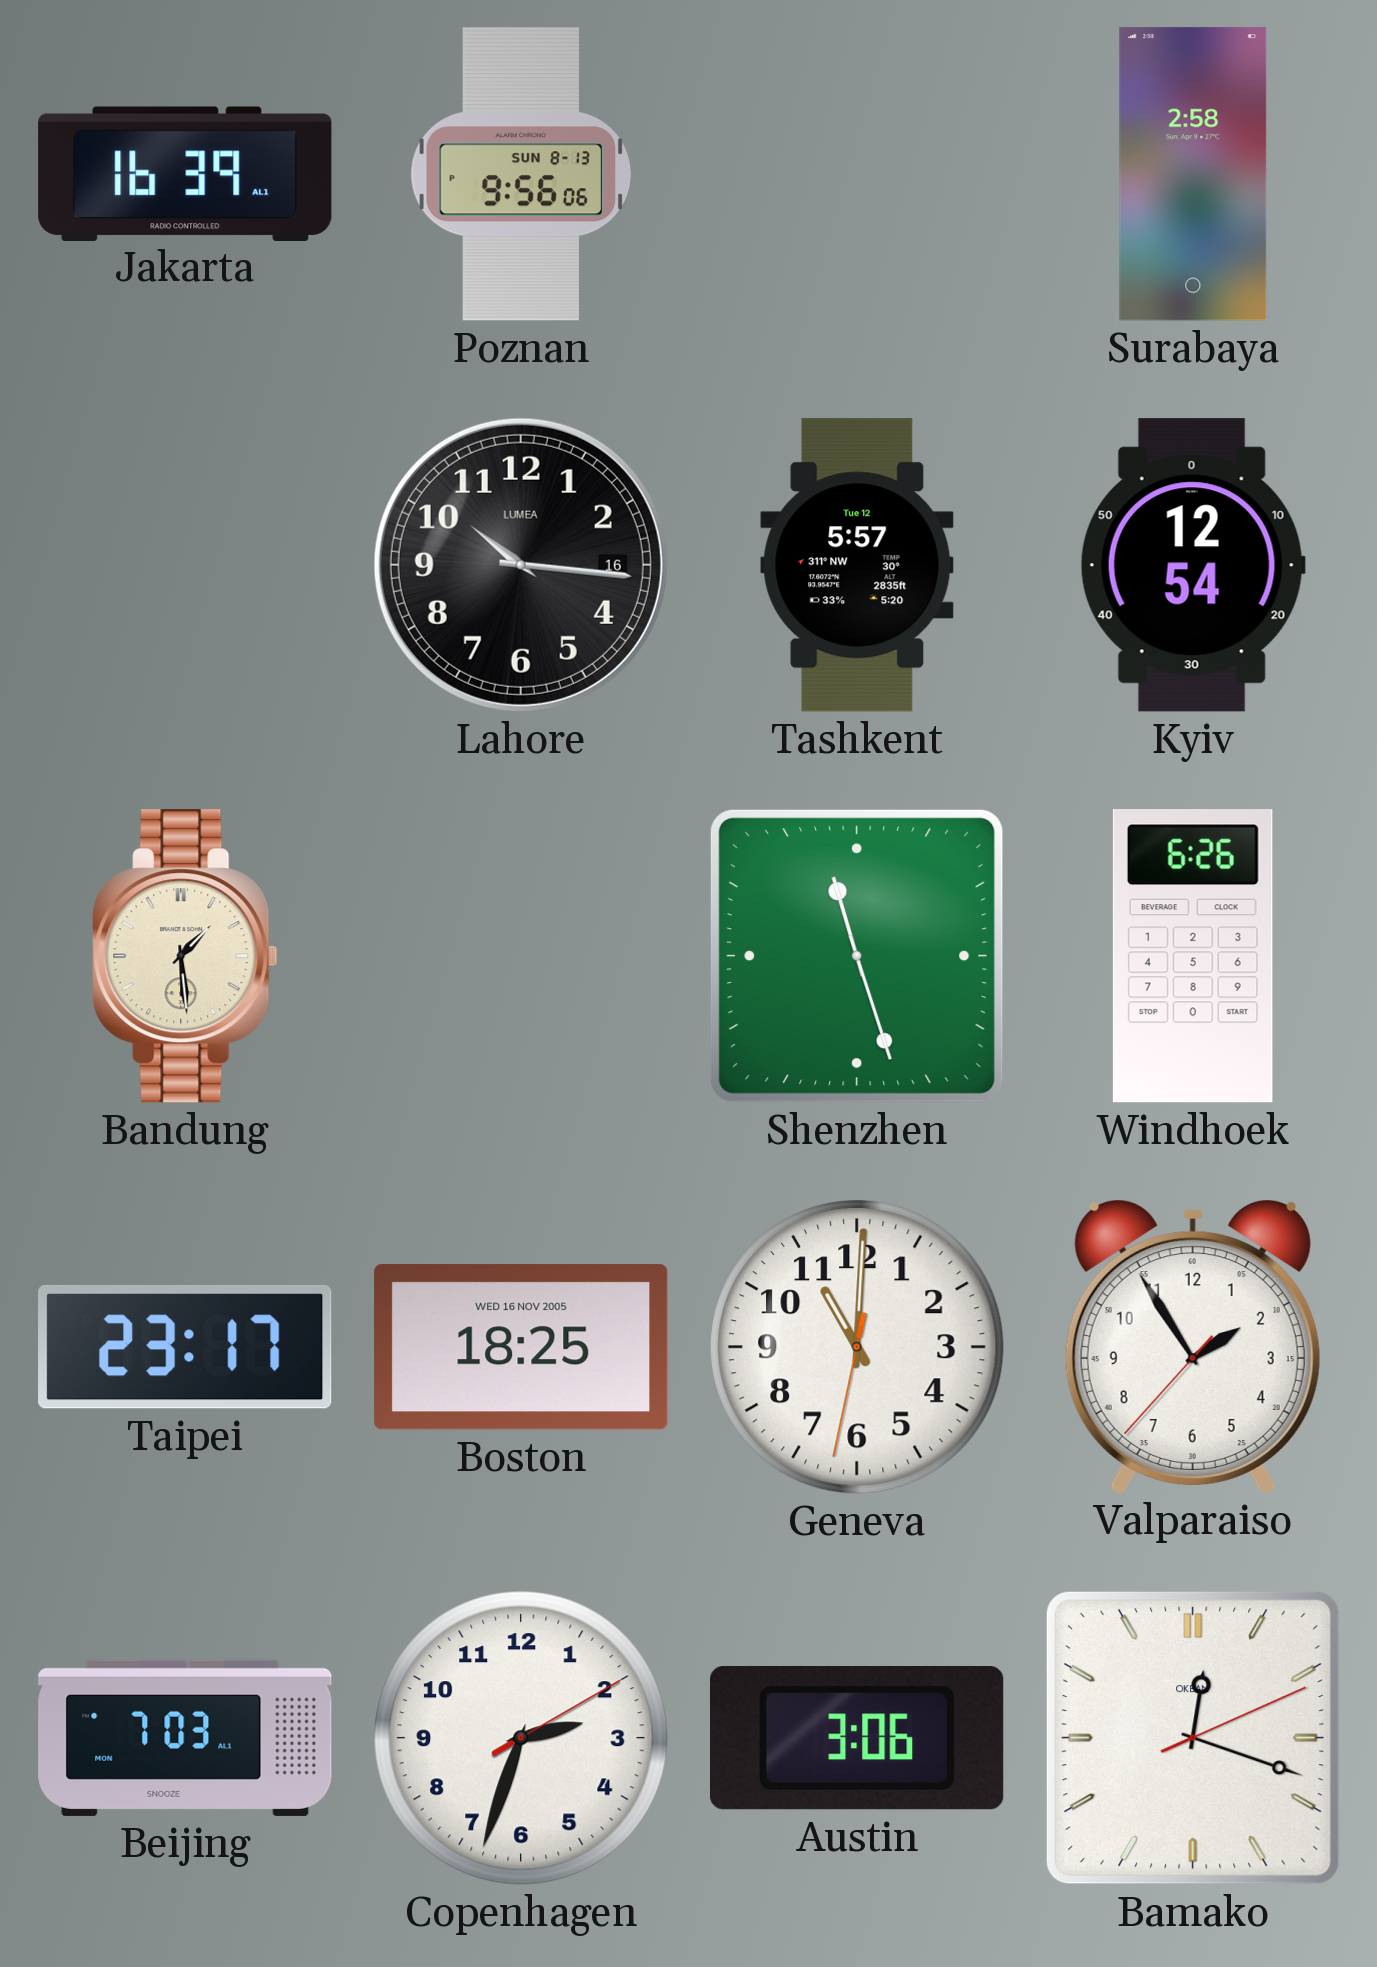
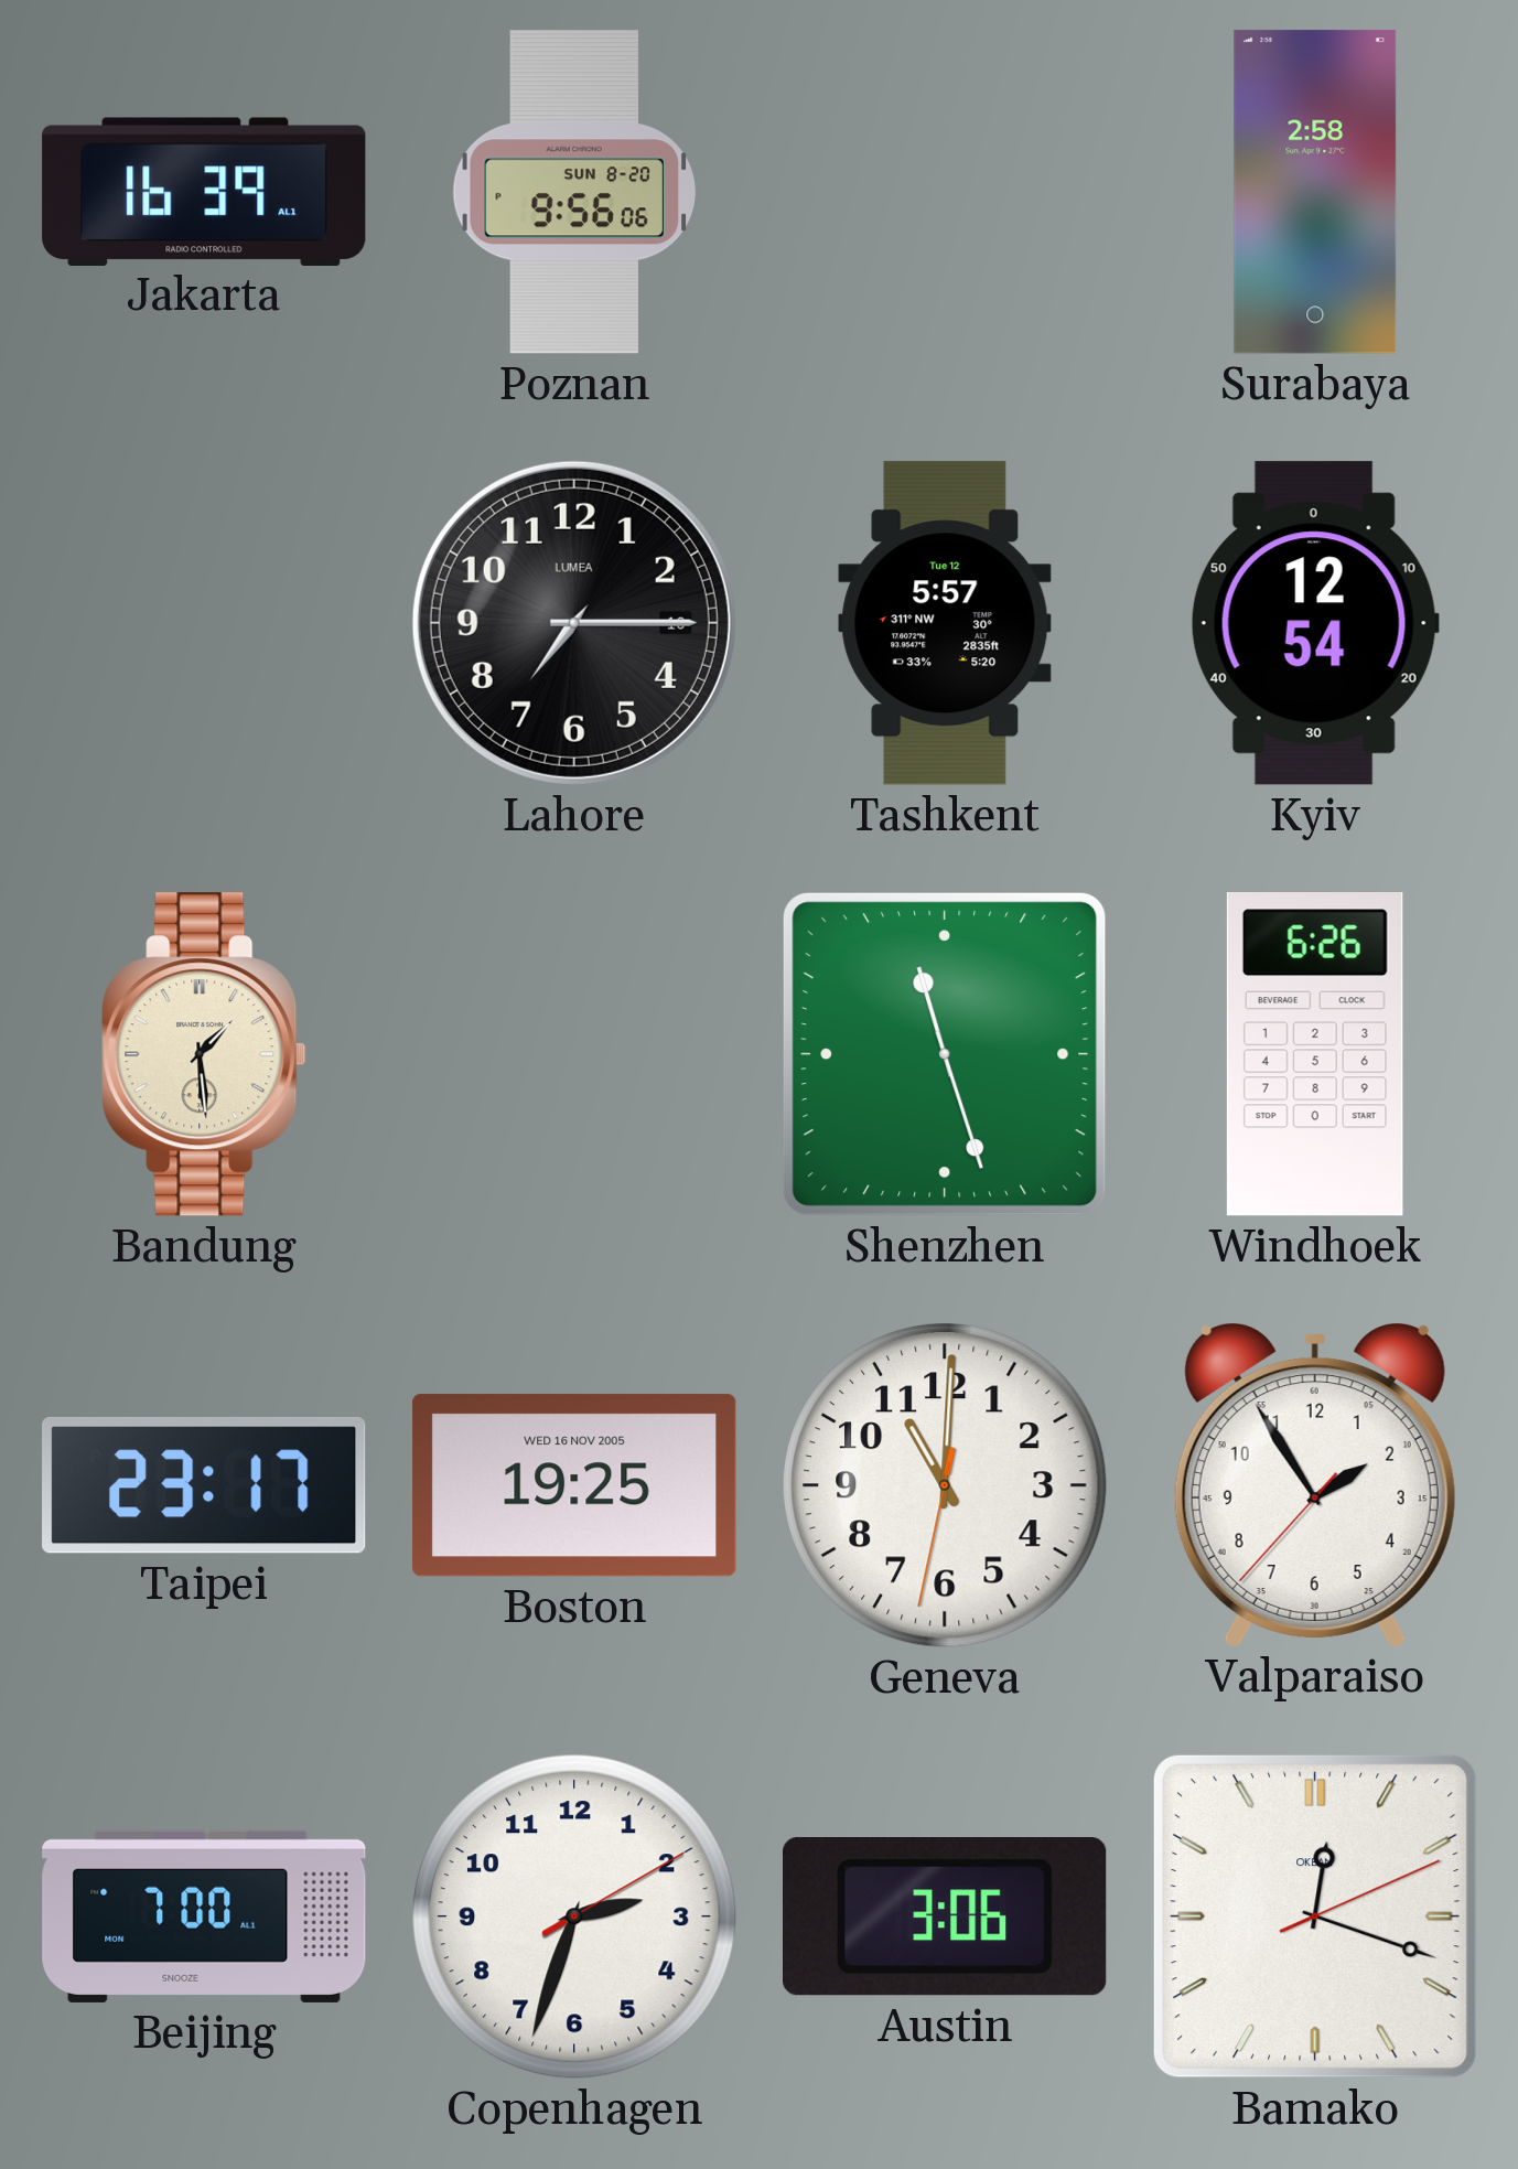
Poznan date: SUN 8-13 -> SUN 8-20 (573, 192)
Lahore: 10:16 -> 7:15 (574, 623)
Boston: 18:25 -> 19:25 (574, 1485)
Beijing: 7:03 -> 7:00 (204, 1916)
